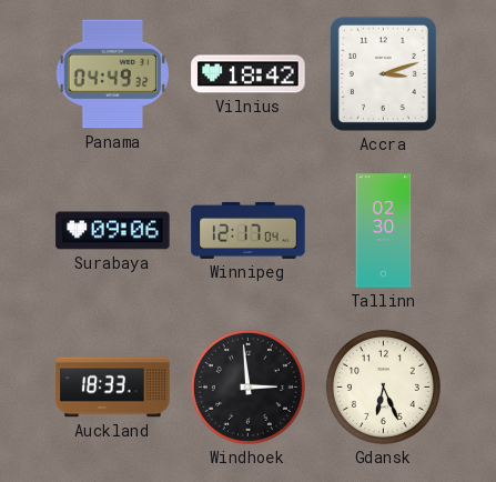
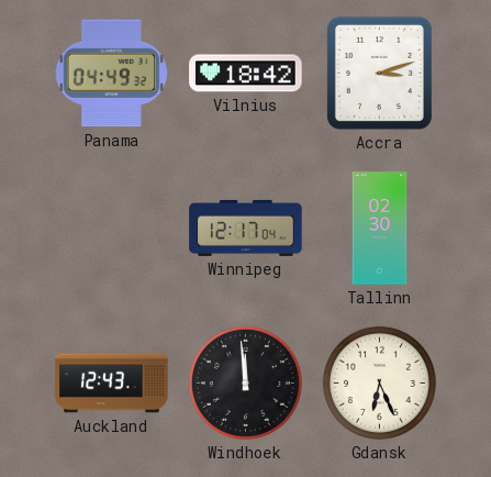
Surabaya: 09:06 -> none (113, 231)
Auckland: 18:33 -> 12:43 (112, 384)
Windhoek: 2:59 -> 11:59 (245, 382)
